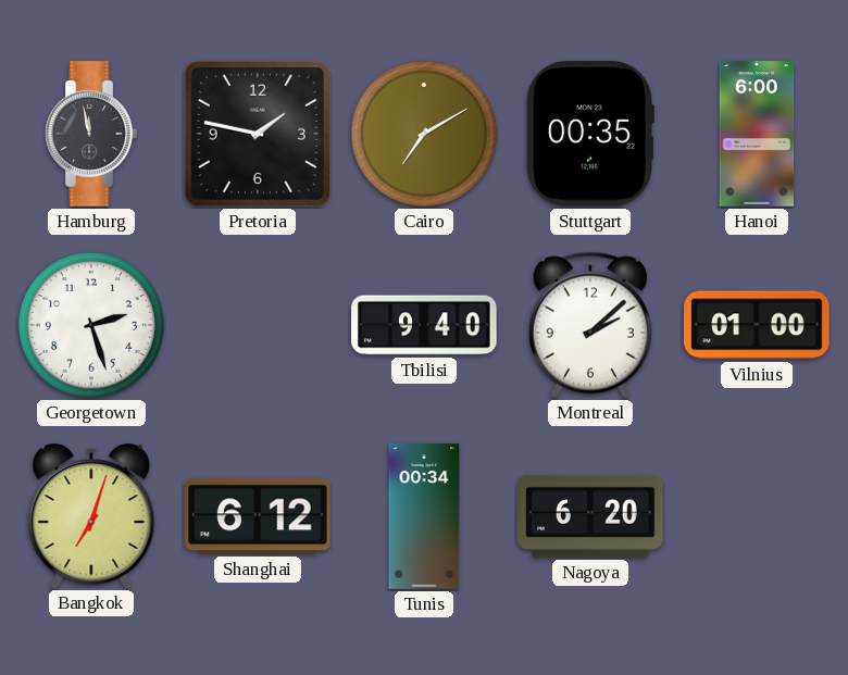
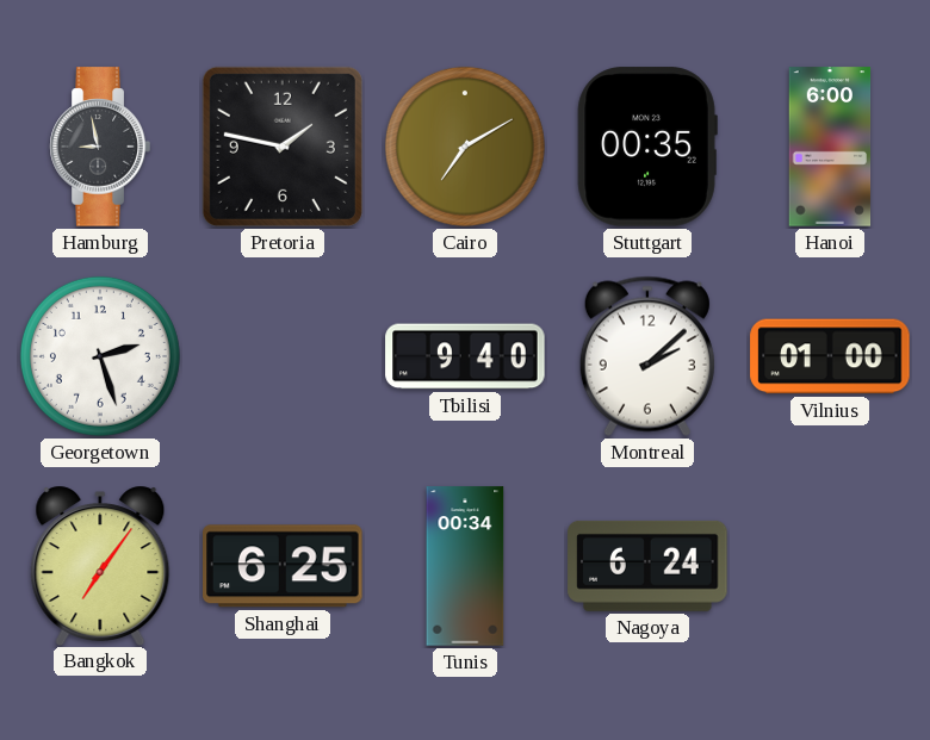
Hamburg: 11:58 -> 8:58 (100, 147)
Bangkok: 7:03 -> 7:06 (100, 565)
Shanghai: 6:12 -> 6:25 (283, 566)
Nagoya: 6:20 -> 6:24 (647, 566)
